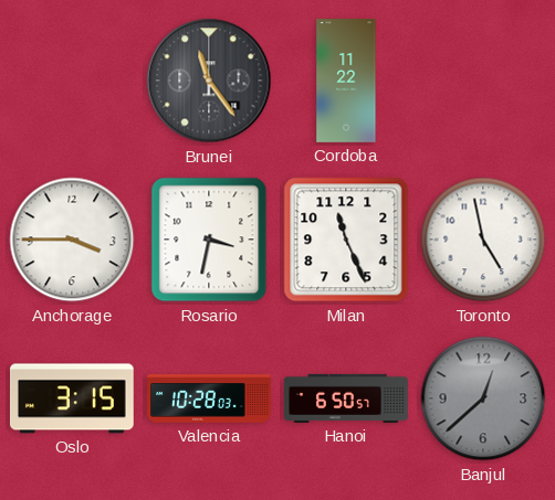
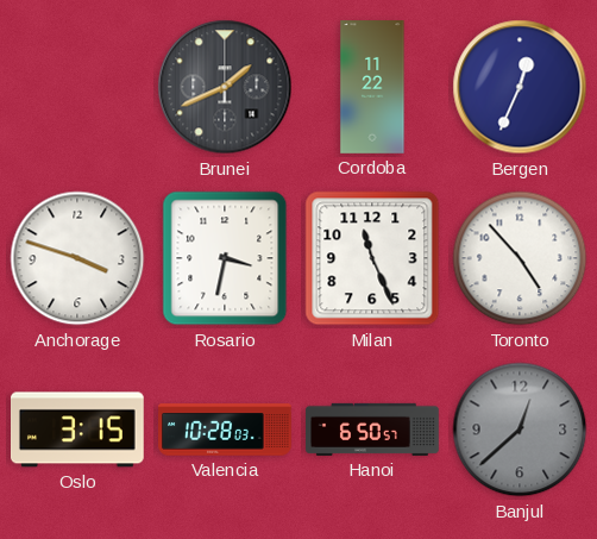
Brunei: 11:24 -> 1:41 (225, 87)
Bergen: none -> 12:34 (520, 87)
Anchorage: 3:45 -> 3:48 (77, 258)
Toronto: 4:58 -> 4:53 (520, 258)
